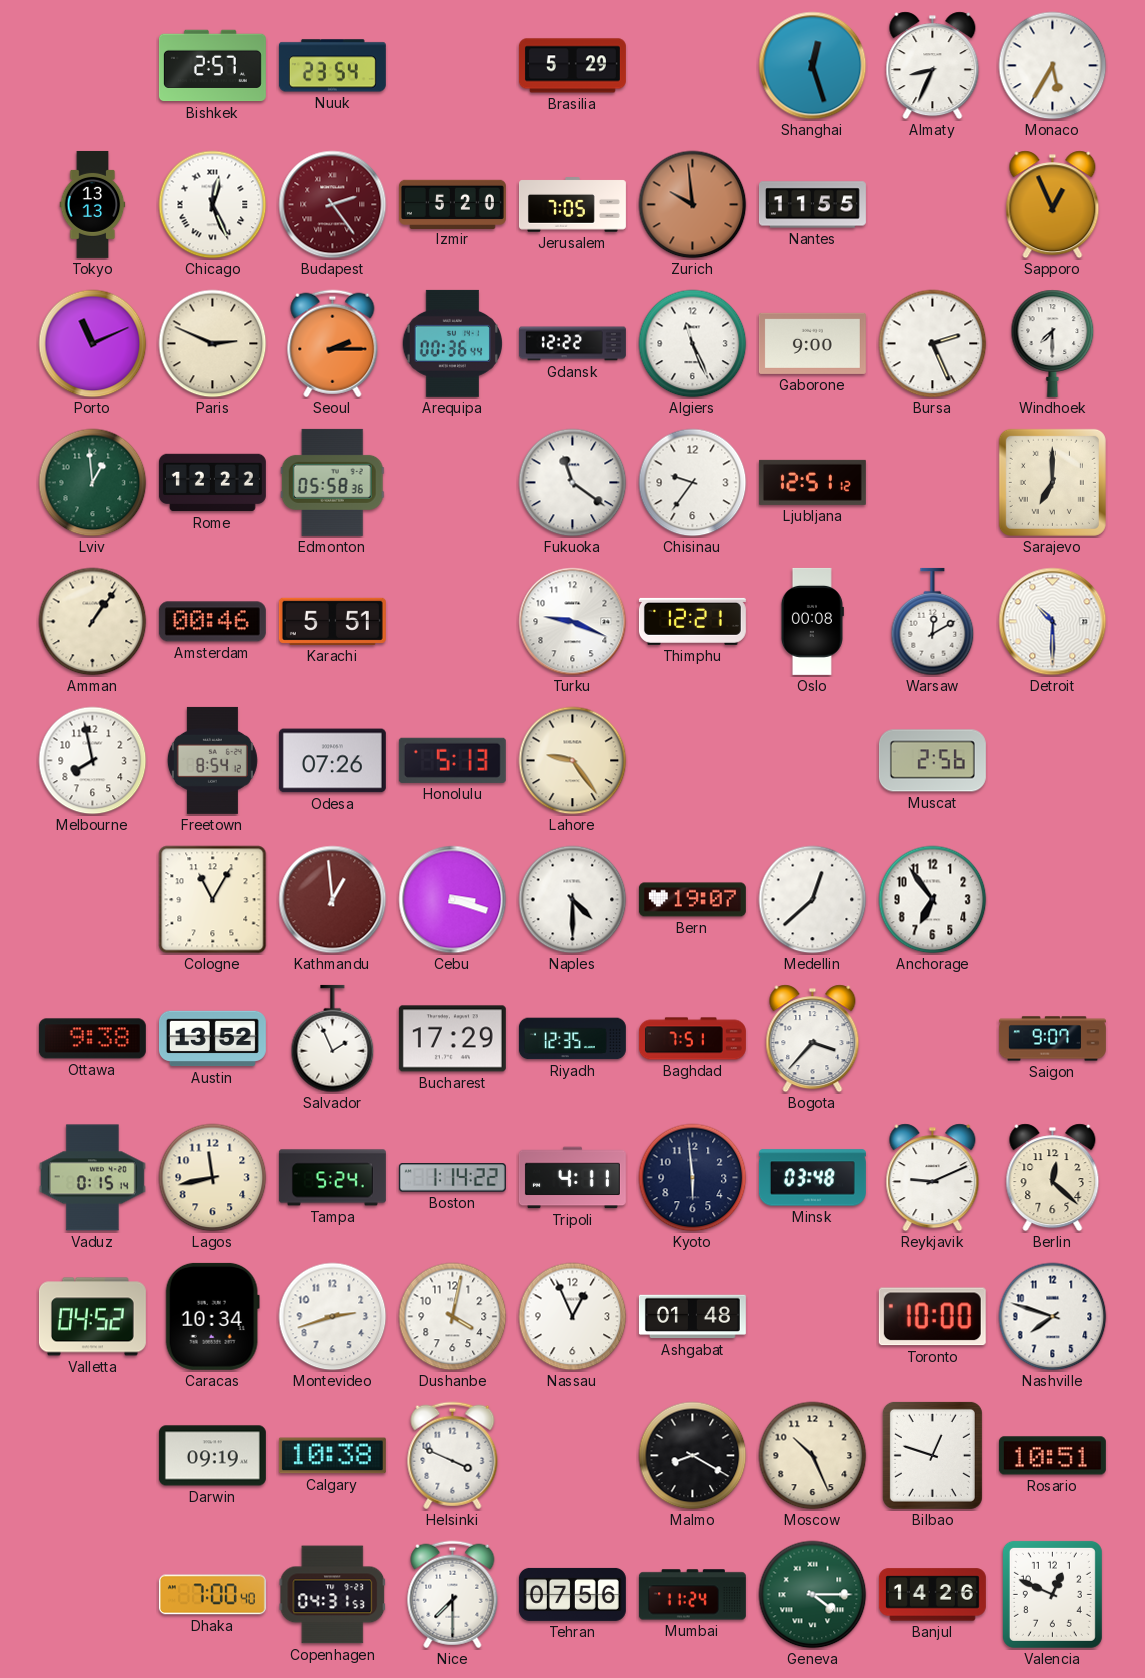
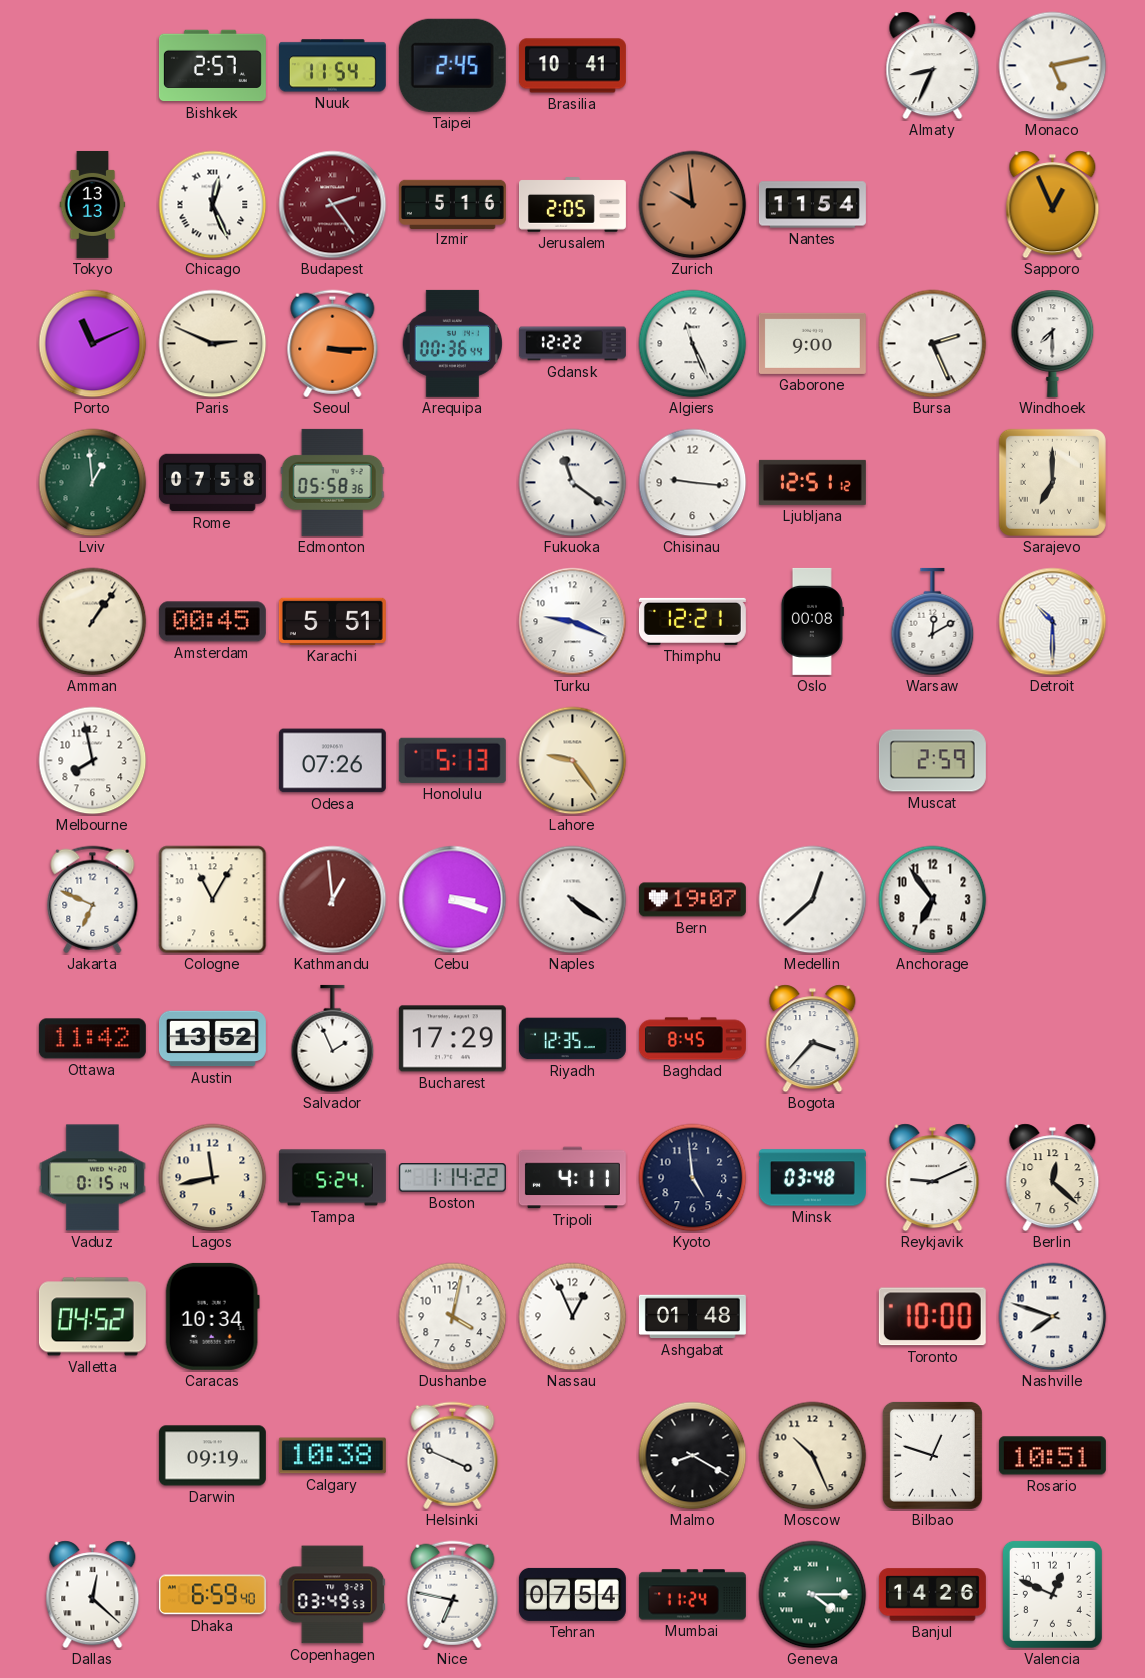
Nuuk: 23:54 -> 11:54 (332, 66)
Taipei: none -> 2:45 (452, 65)
Brasilia: 5:29 -> 10:41 (572, 66)
Shanghai: 12:27 -> none (813, 66)
Monaco: 5:35 -> 5:13 (1053, 66)
Izmir: 5:20 -> 5:16 (452, 204)
Jerusalem: 7:05 -> 2:05 (572, 205)
Nantes: 11:55 -> 11:54 (812, 205)
Seoul: 2:15 -> 3:15 (333, 344)
Rome: 12:22 -> 07:58 (212, 483)
Chisinau: 9:36 -> 9:16 (693, 483)
Amsterdam: 00:46 -> 00:45 (212, 622)
Freetown: 8:54 -> none (212, 760)
Muscat: 2:56 -> 2:59 (932, 761)
Jakarta: none -> 6:49 (93, 900)
Naples: 4:30 -> 4:21 (573, 900)
Ottawa: 9:38 -> 11:42 (92, 1039)
Baghdad: 7:51 -> 8:45 (692, 1039)
Saigon: 9:07 -> none (1052, 1039)
Kyoto: 5:59 -> 4:59 (693, 1178)
Montevideo: 2:42 -> none (333, 1317)
Dallas: none -> 12:22 (93, 1595)
Dhaka: 7:00 -> 6:59 (212, 1595)
Copenhagen: 04:31 -> 03:49 (333, 1595)
Nice: 7:30 -> 6:47 (453, 1595)
Tehran: 07:56 -> 07:54 (572, 1594)
